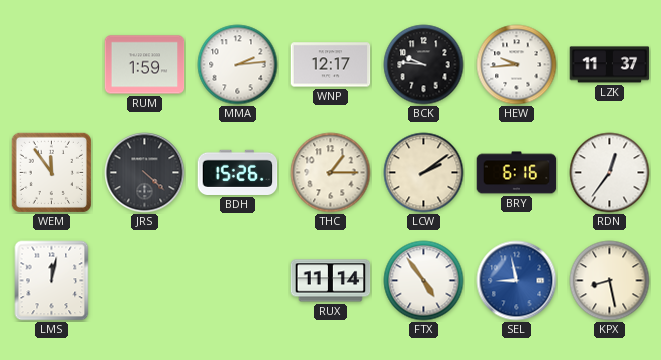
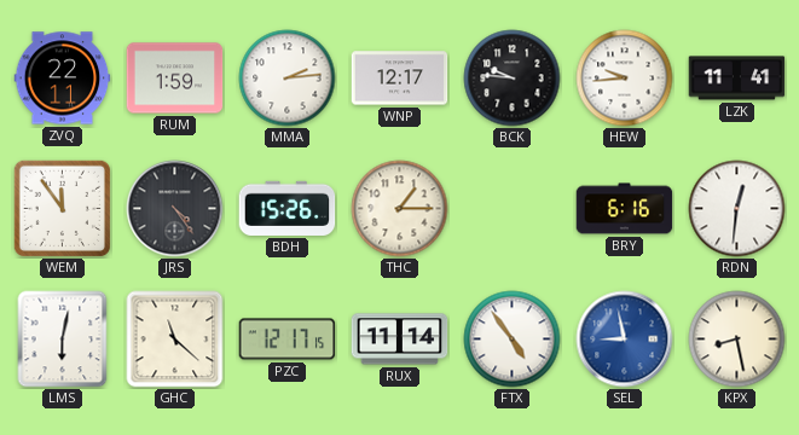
ZVQ: none -> 22:11 (63, 79)
LZK: 11:37 -> 11:41 (737, 79)
JRS: 4:22 -> 4:24 (175, 209)
LCW: 2:09 -> none (424, 173)
RDN: 12:36 -> 12:31 (737, 209)
LMS: 12:02 -> 6:02 (63, 340)
GHC: none -> 11:22 (175, 340)
PZC: none -> 12:17 (288, 340)
